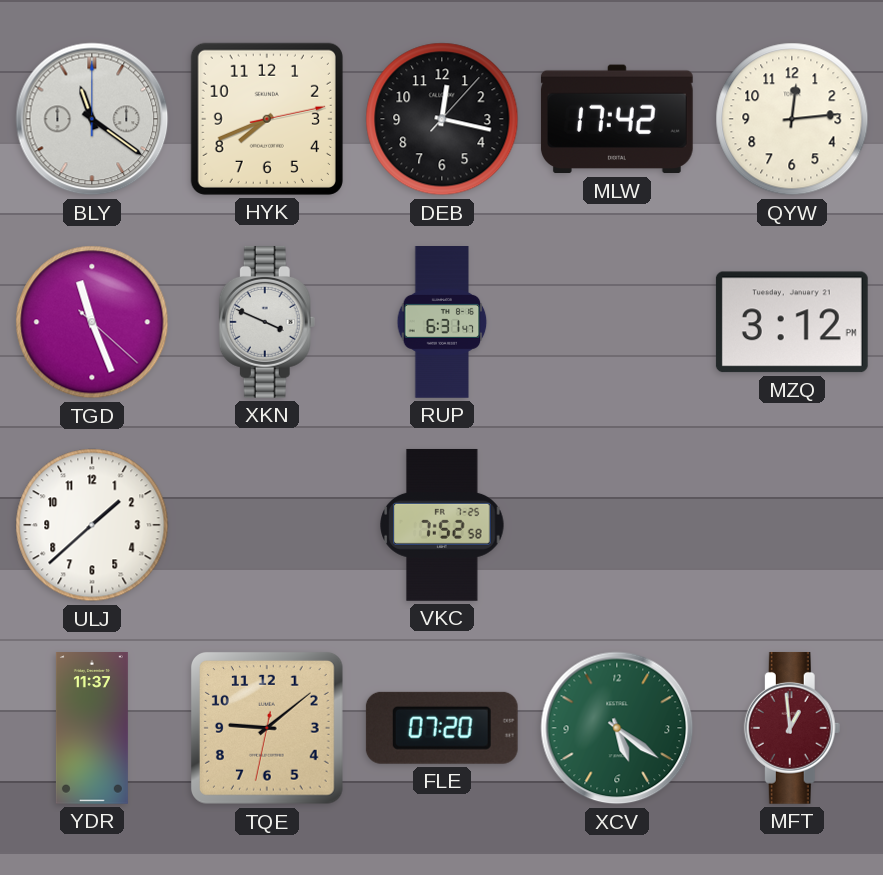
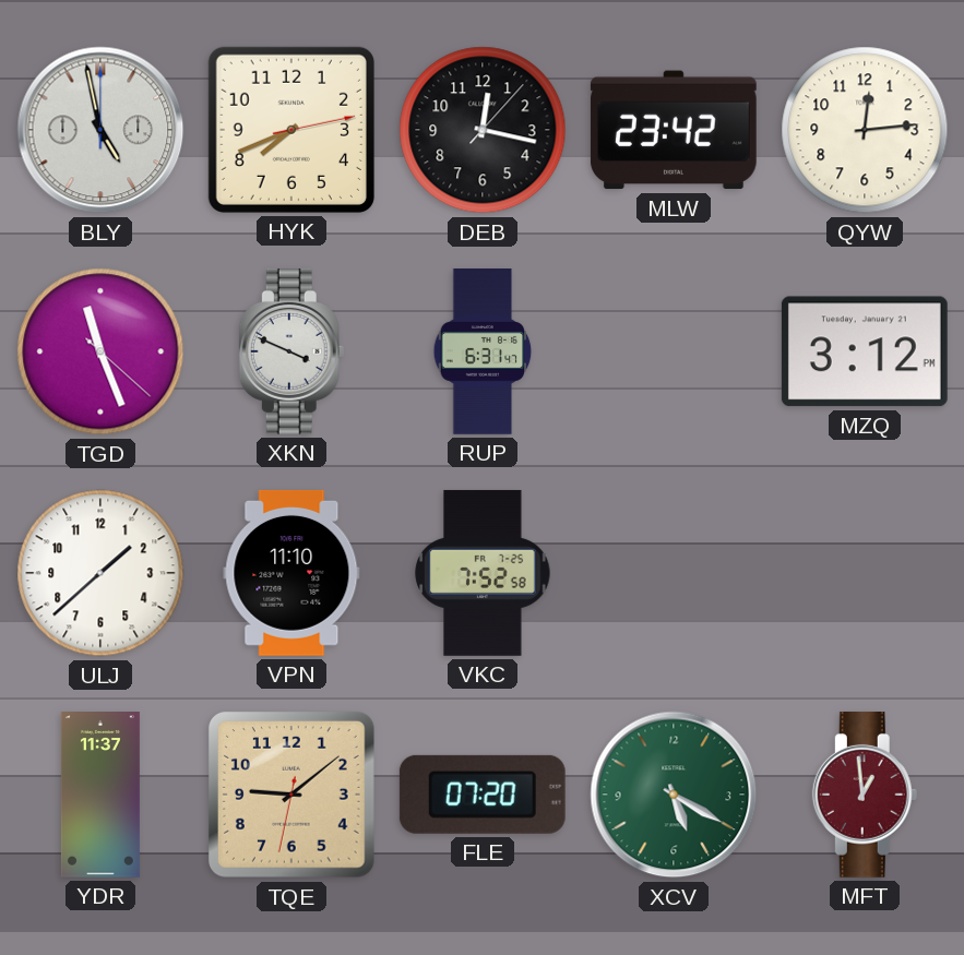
BLY: 11:21 -> 4:58 (100, 130)
MLW: 17:42 -> 23:42 (674, 130)
VPN: none -> 11:10 (291, 573)
XCV: 5:21 -> 5:20 (674, 795)
